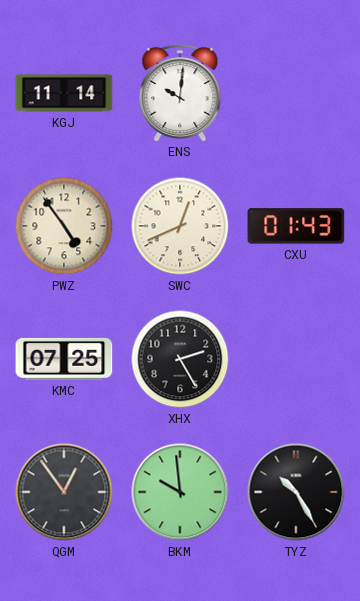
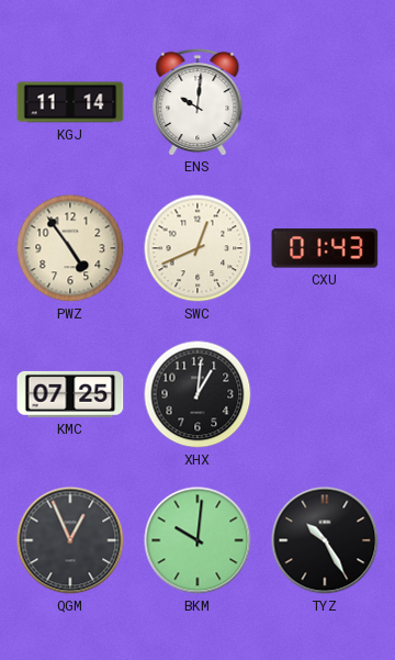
XHX: 2:25 -> 1:01 (198, 394)
QGM: 12:54 -> 12:56 (70, 540)
BKM: 9:59 -> 10:01 (198, 540)
